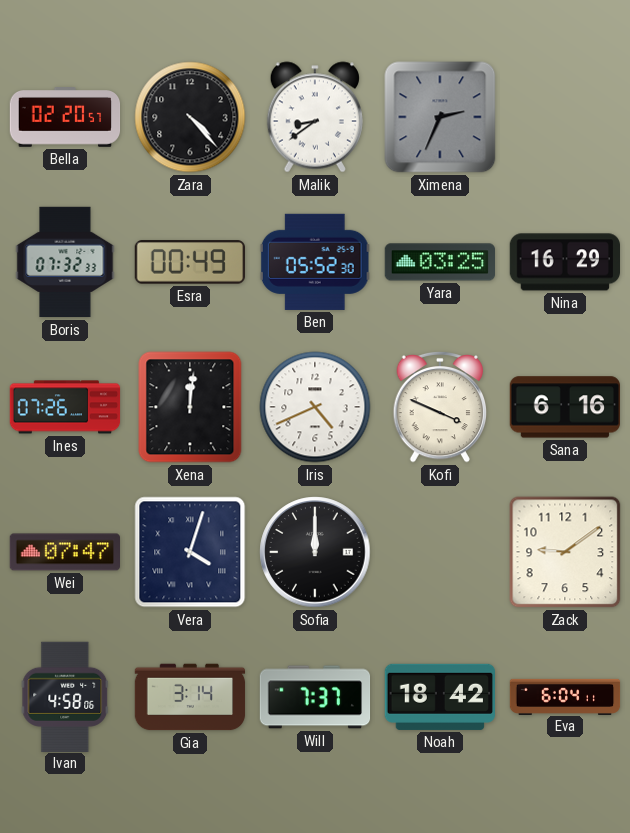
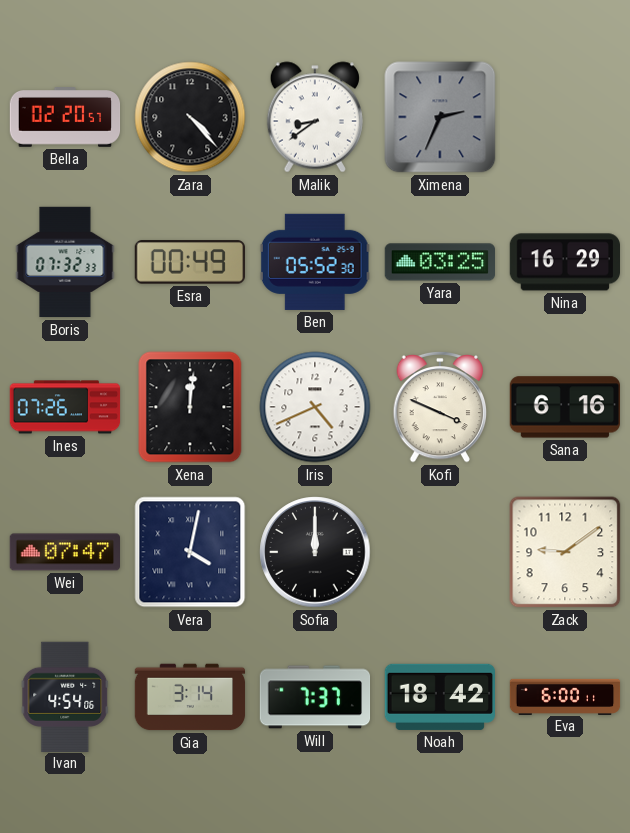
Vera: 4:03 -> 4:02 (190, 552)
Ivan: 4:58 -> 4:54 (65, 696)
Eva: 6:04 -> 6:00 (565, 696)
